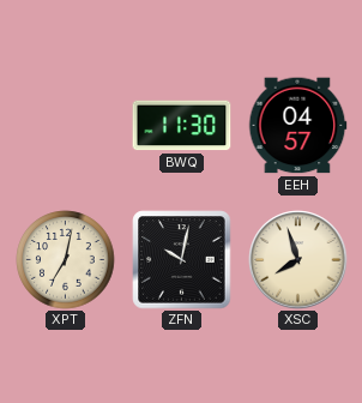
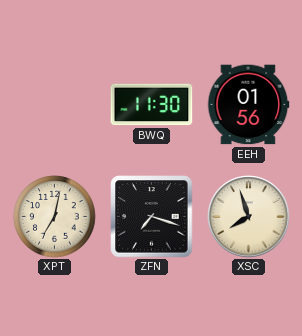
EEH: 04:57 -> 01:56 (248, 105)
ZFN: 10:02 -> 7:18 (152, 217)
